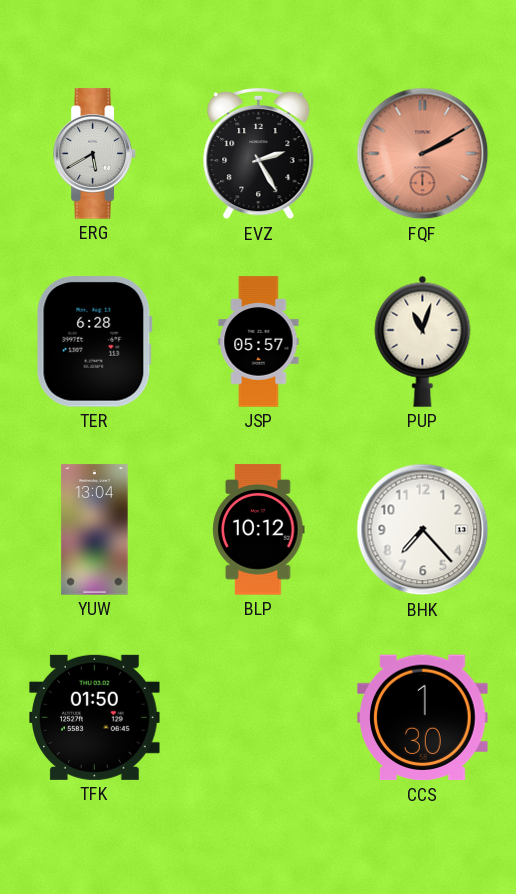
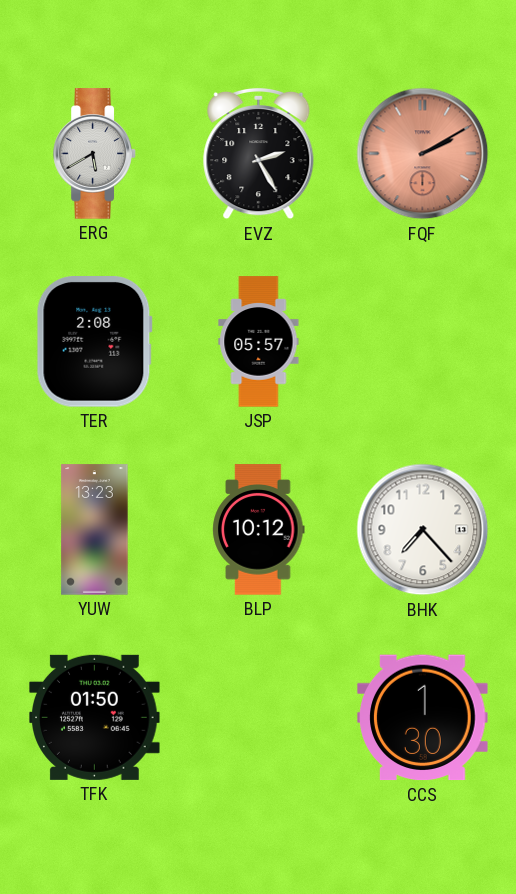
TER: 6:28 -> 2:08 (94, 342)
PUP: 11:03 -> none (423, 341)
YUW: 13:04 -> 13:23 (95, 530)
